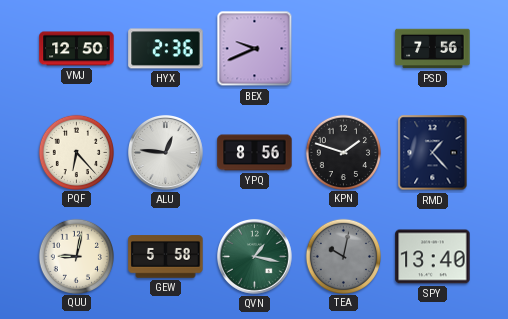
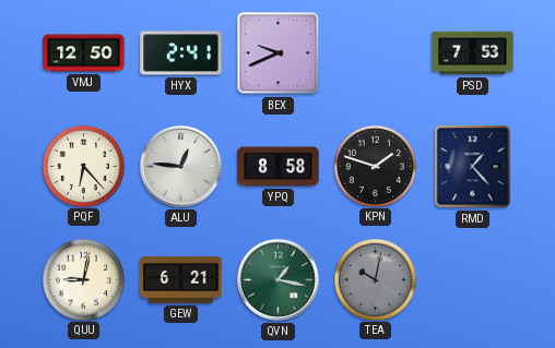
HYX: 2:36 -> 2:41 (181, 53)
PSD: 7:56 -> 7:53 (473, 53)
YPQ: 8:56 -> 8:58 (279, 167)
GEW: 5:58 -> 6:21 (181, 280)
SPY: 13:40 -> none (433, 257)
